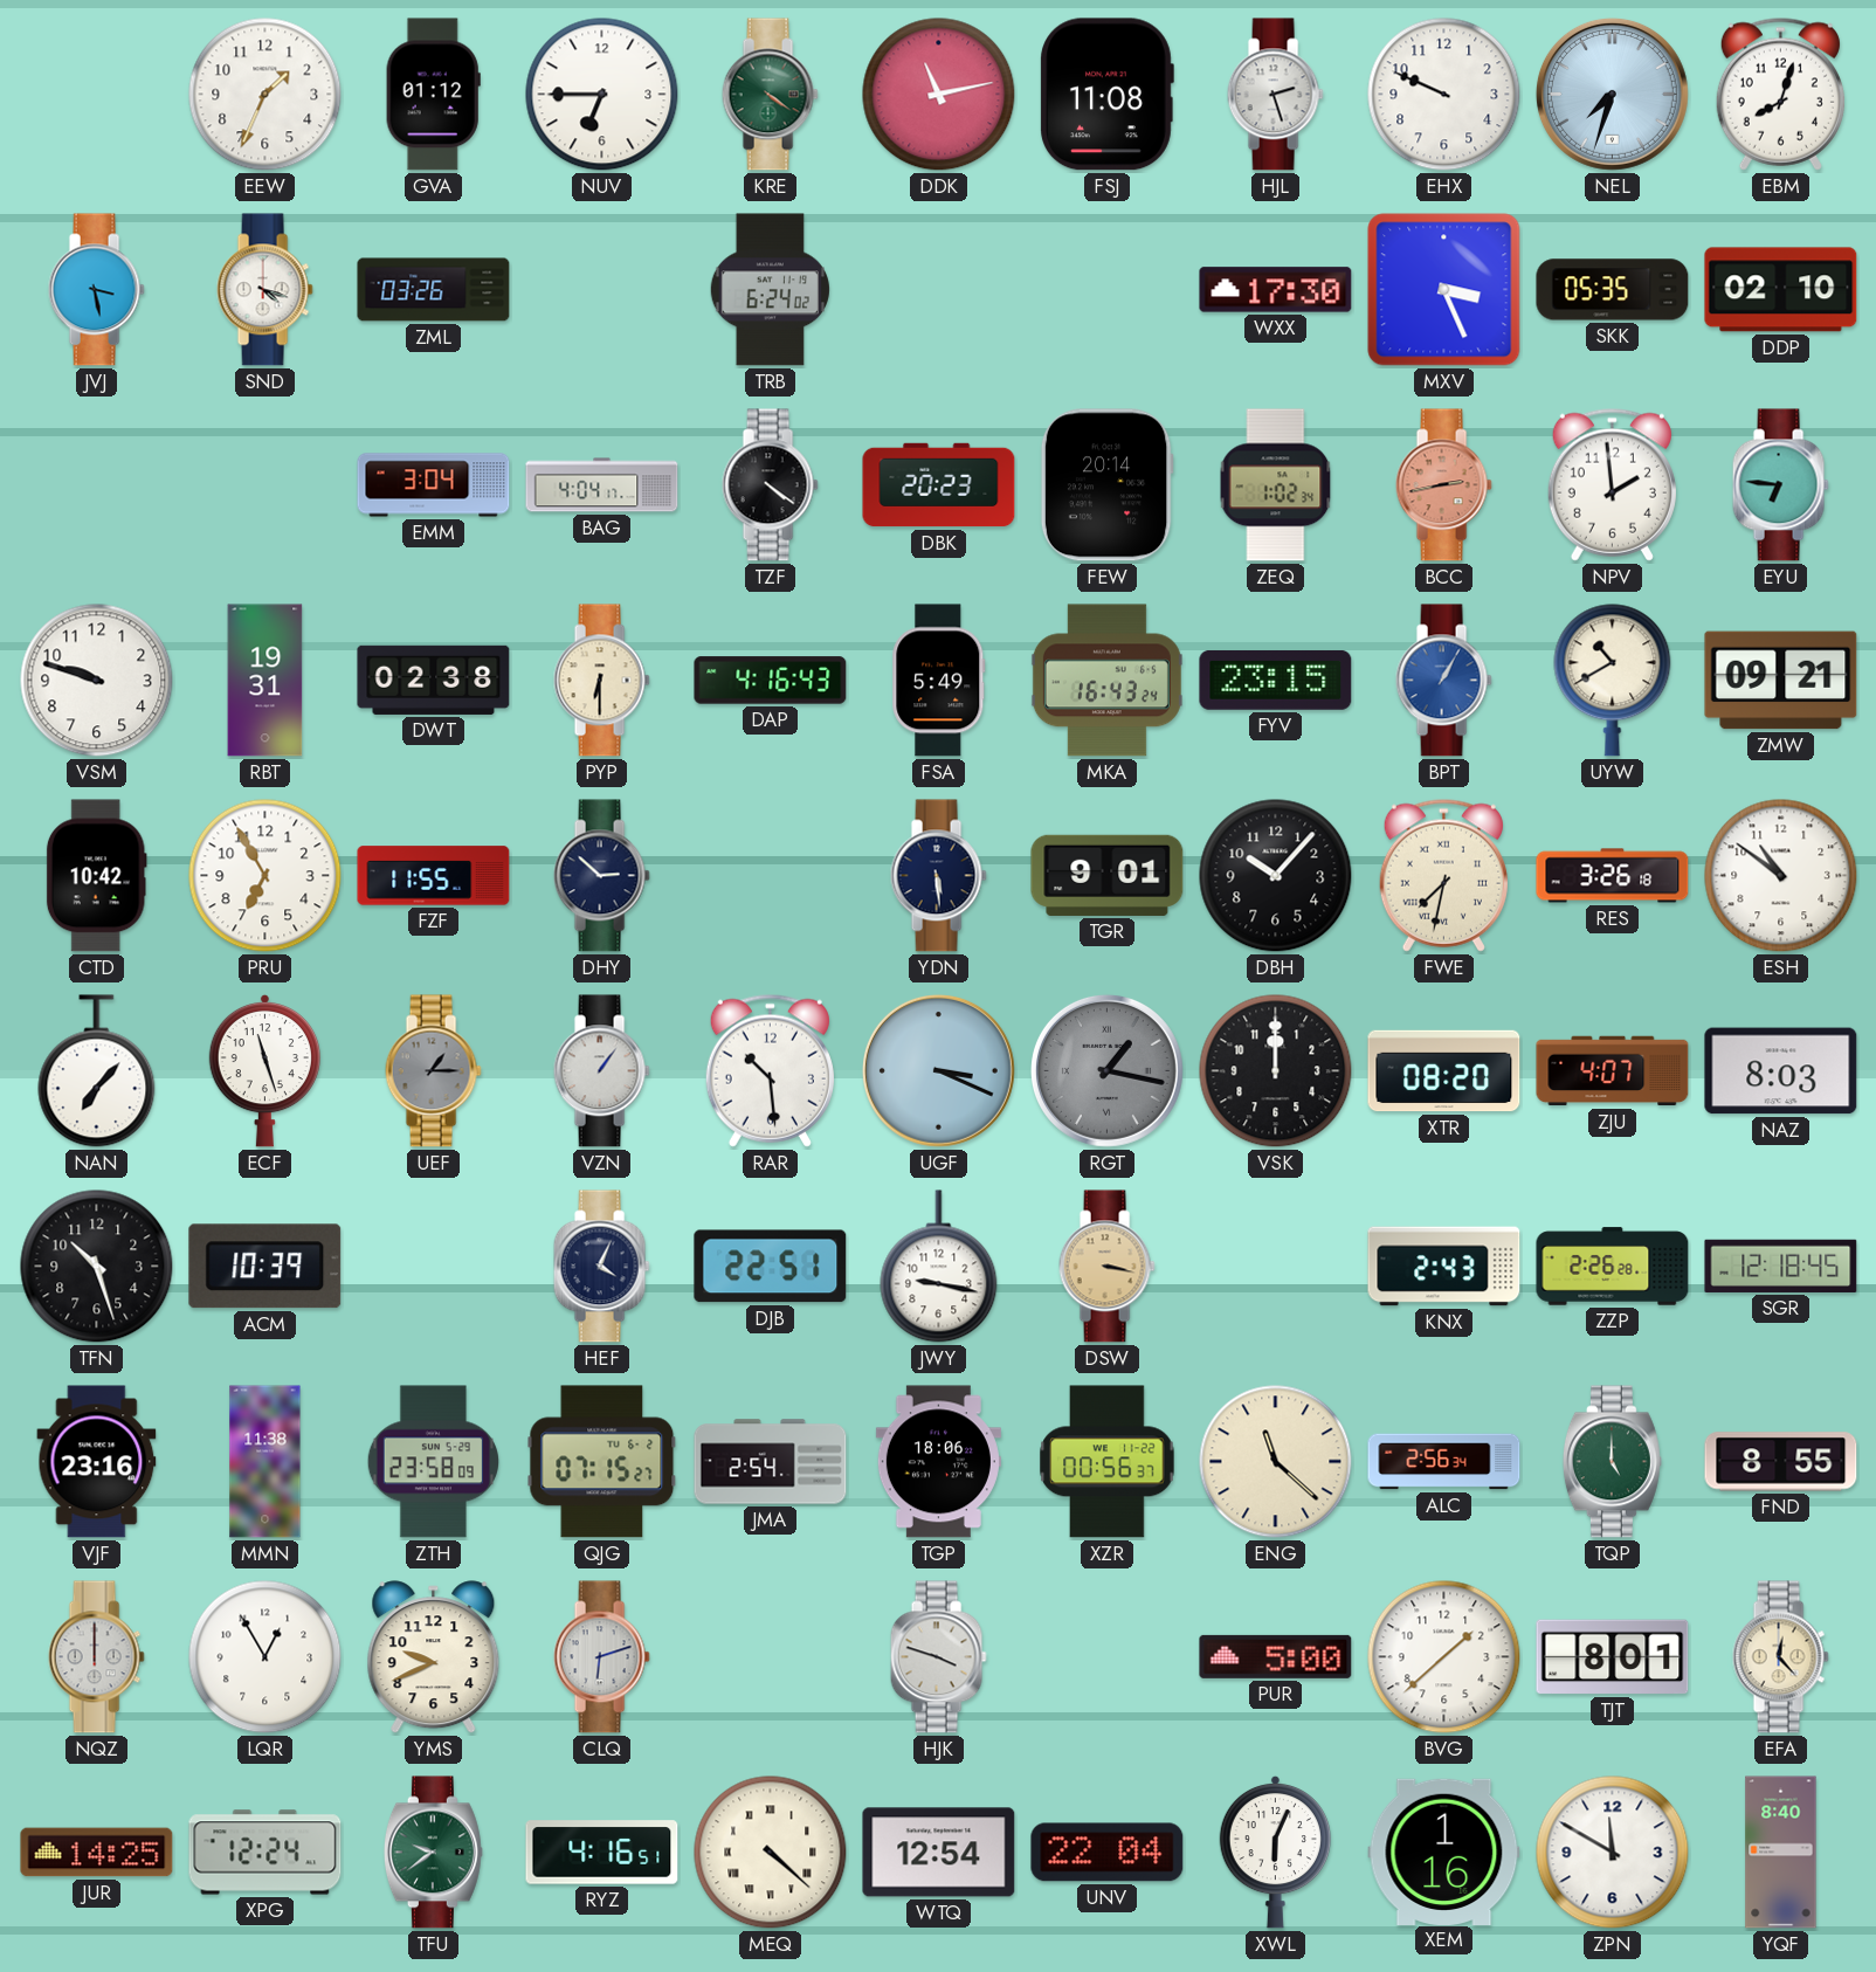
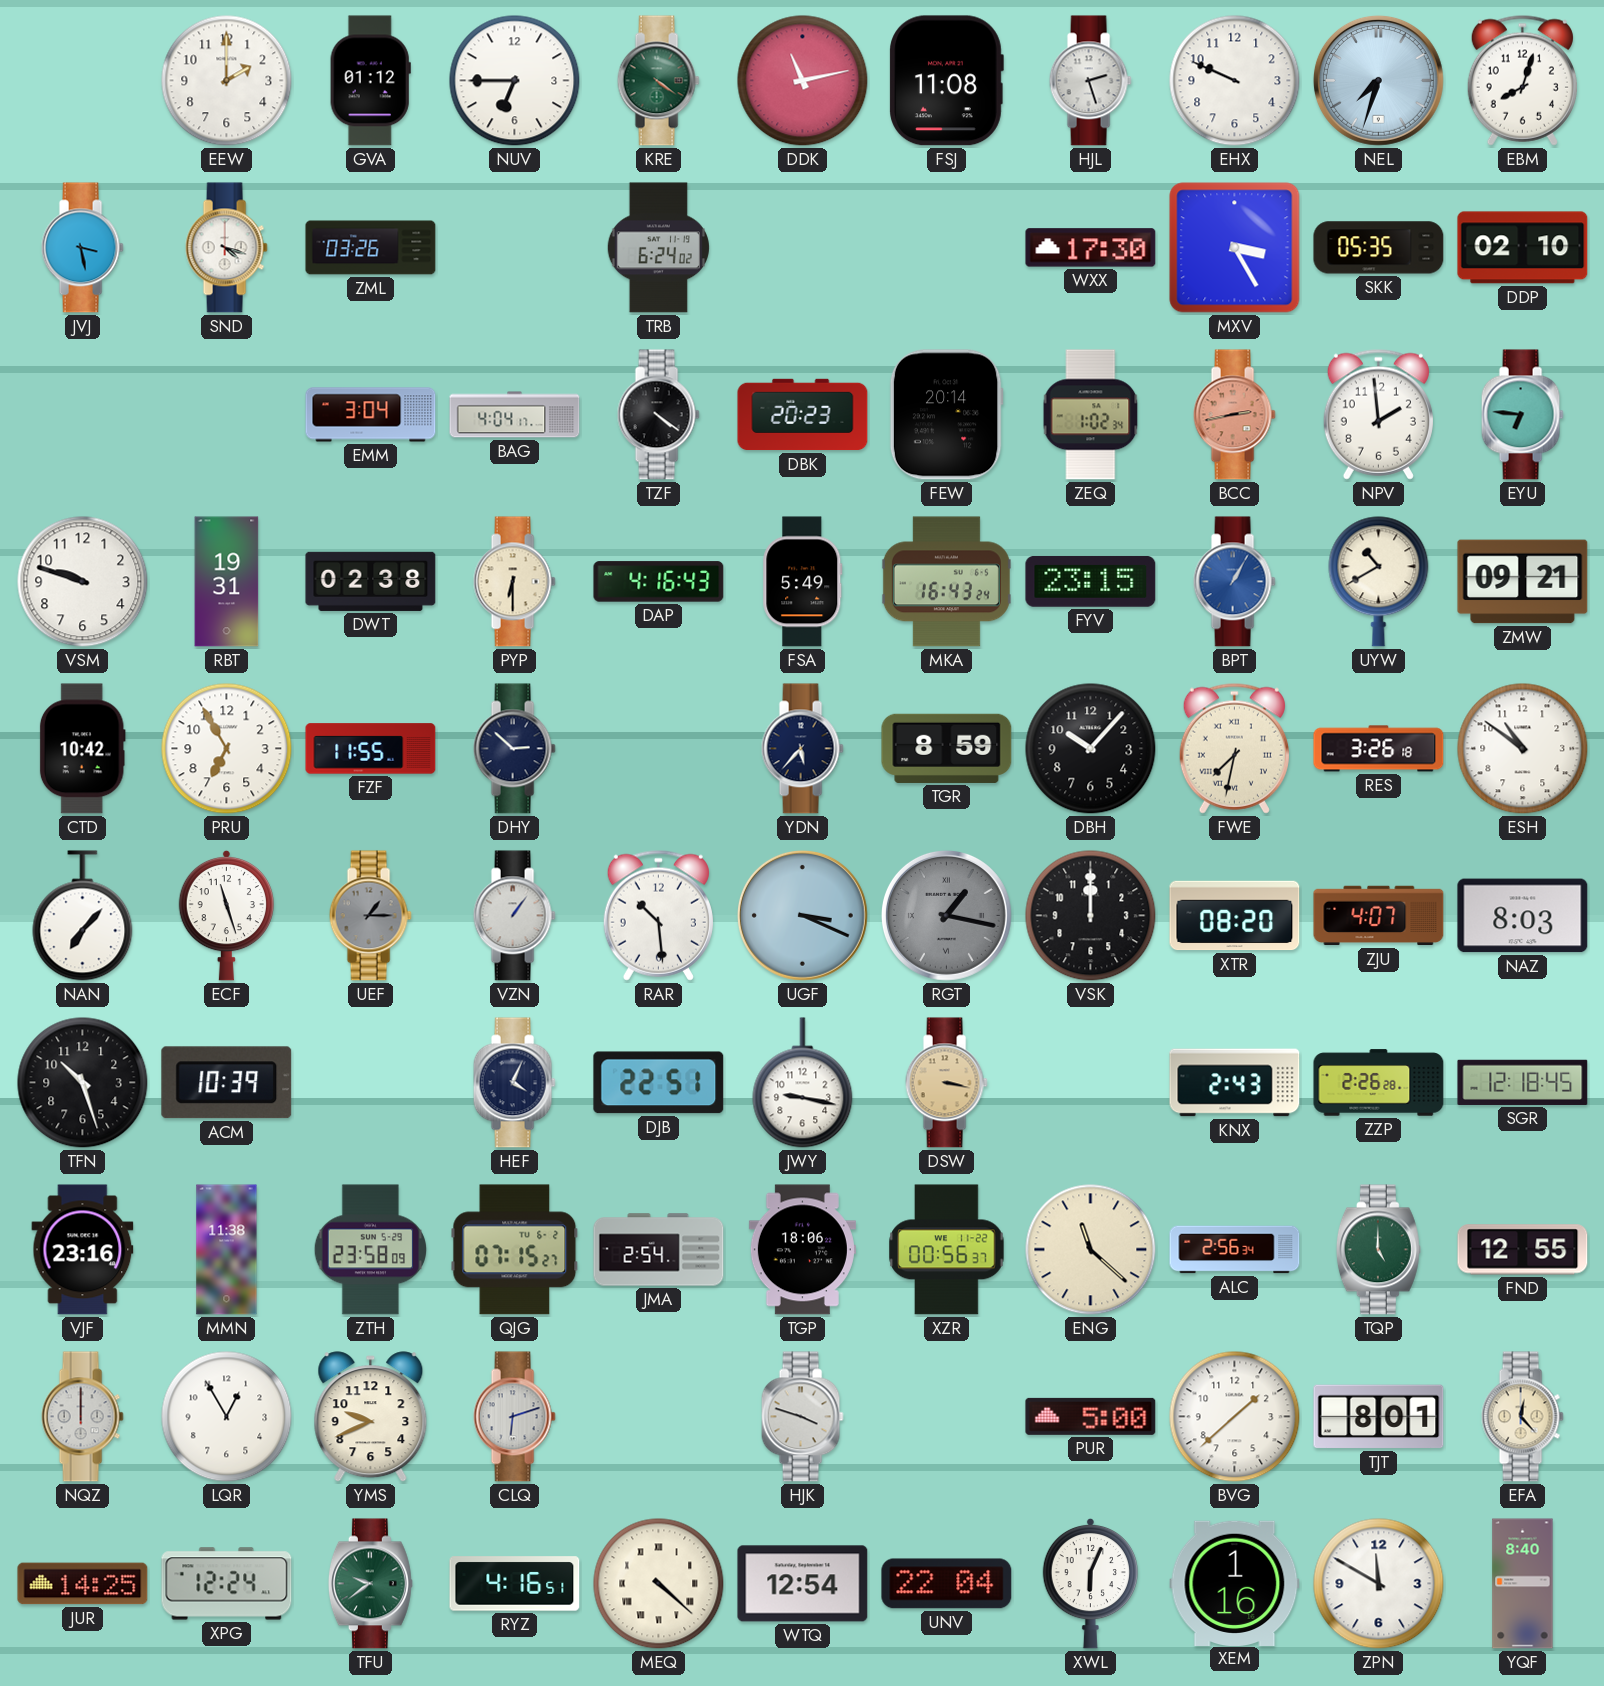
EEW: 1:34 -> 2:00 (227, 81)
MXV: 3:26 -> 3:25 (1235, 248)
YDN: 5:29 -> 5:37 (802, 749)
TGR: 9:01 -> 8:59 (947, 748)
FND: 8:55 -> 12:55 (1523, 1250)
